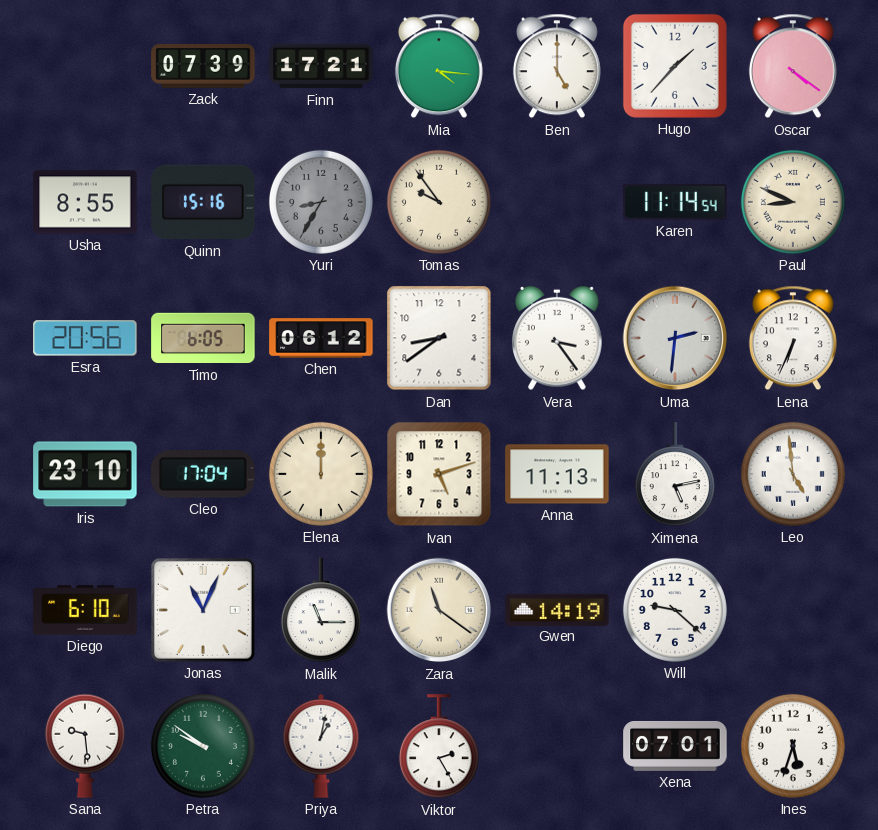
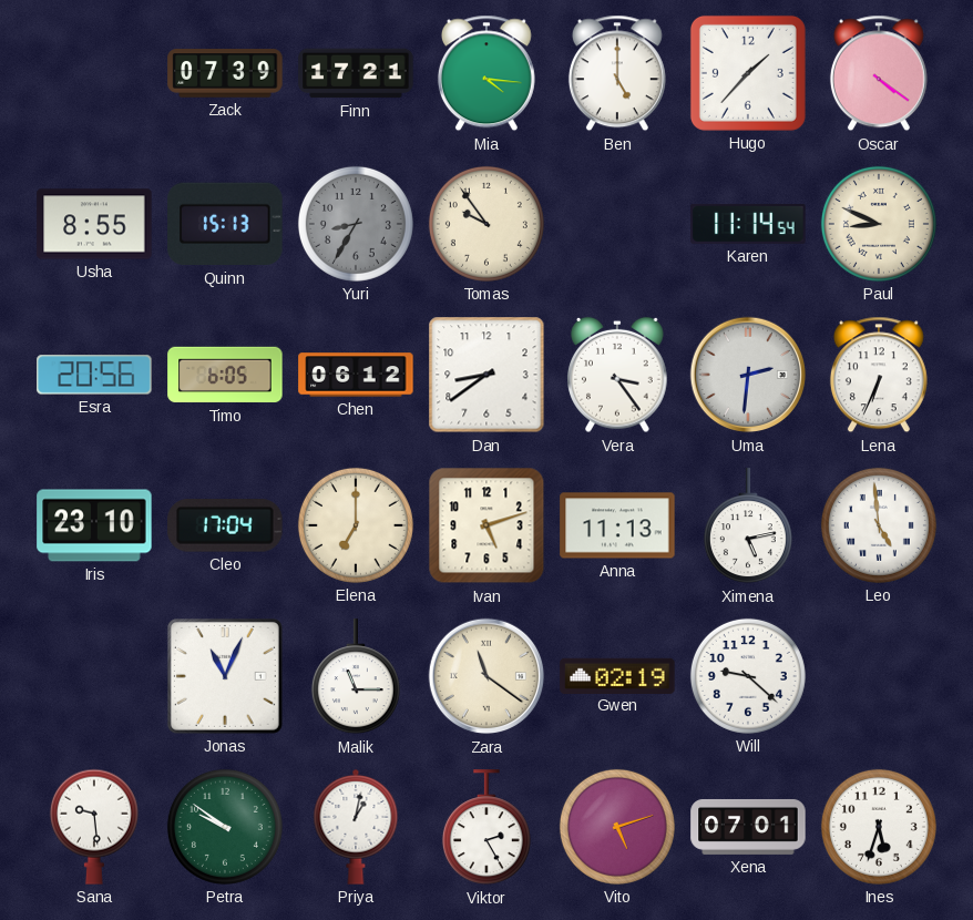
Quinn: 15:16 -> 15:13 (225, 224)
Elena: 12:00 -> 7:00 (356, 525)
Diego: 6:10 -> none (85, 610)
Gwen: 14:19 -> 02:19 (617, 675)
Vito: none -> 5:12 (617, 827)
